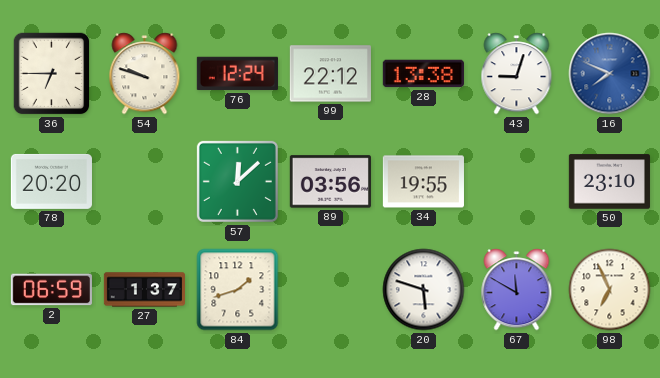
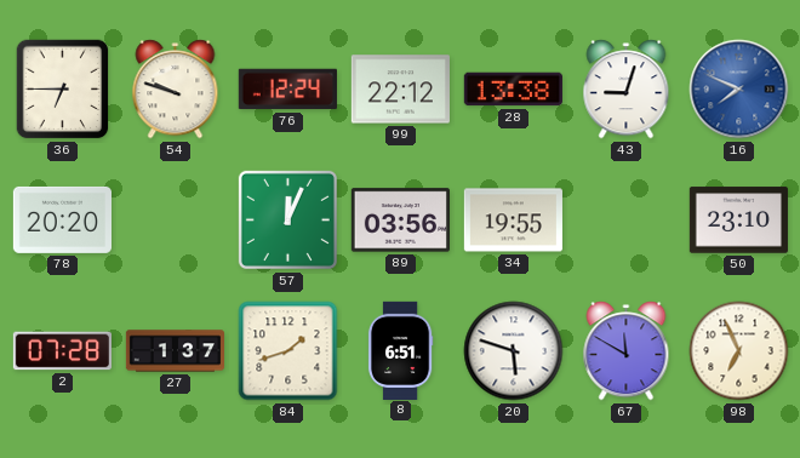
57: 12:08 -> 12:04 (287, 219)
2: 06:59 -> 07:28 (62, 351)
8: none -> 6:51 (400, 350)
